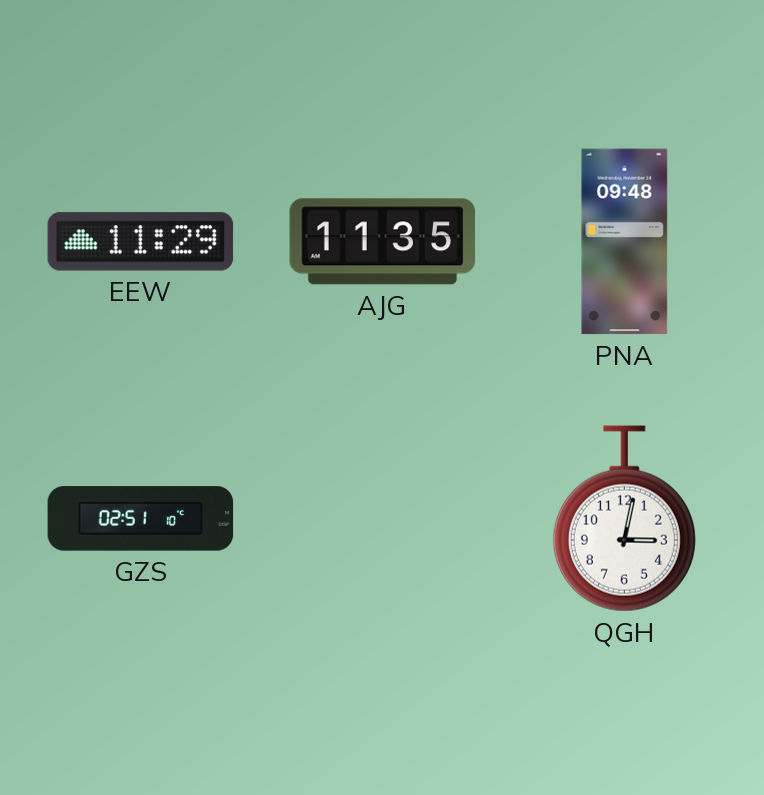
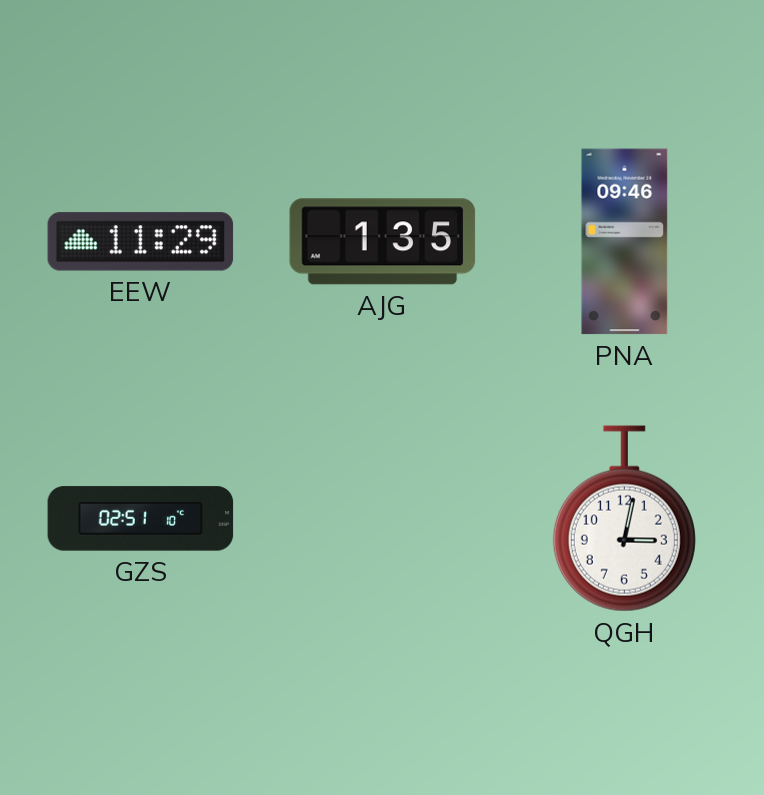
AJG: 11:35 -> 1:35 (383, 242)
PNA: 09:48 -> 09:46 (625, 242)
